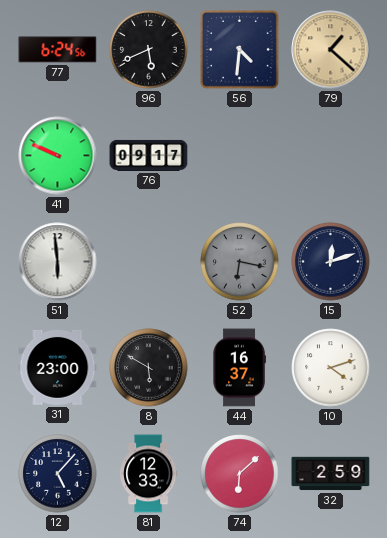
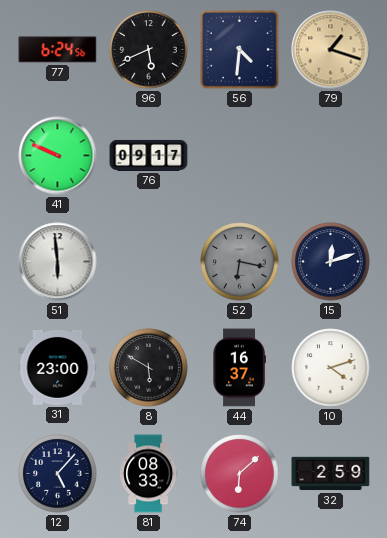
79: 1:22 -> 1:18 (331, 50)
81: 12:33 -> 08:33 (149, 474)
